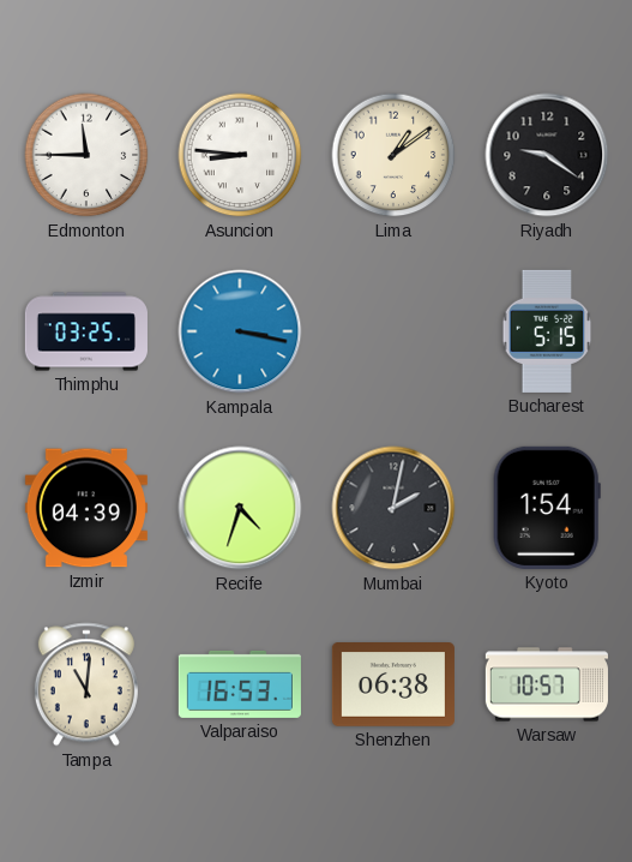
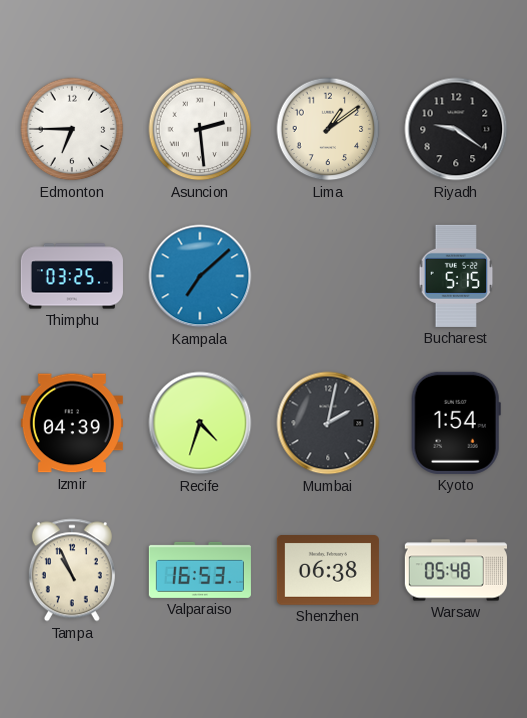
Edmonton: 11:45 -> 6:45 (72, 129)
Asuncion: 8:46 -> 2:29 (200, 129)
Kampala: 3:17 -> 7:08 (200, 276)
Tampa: 11:01 -> 10:56 (72, 570)
Warsaw: 10:57 -> 05:48 (456, 570)
